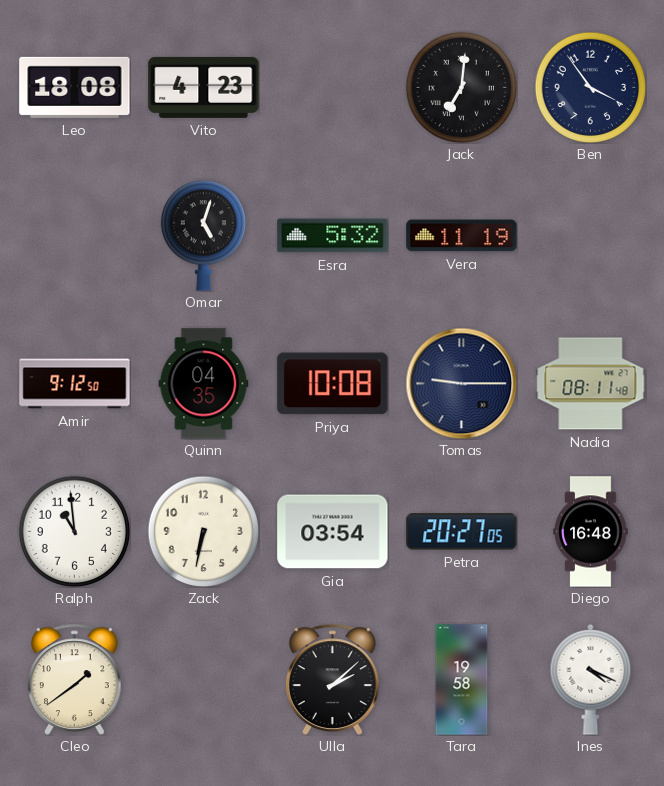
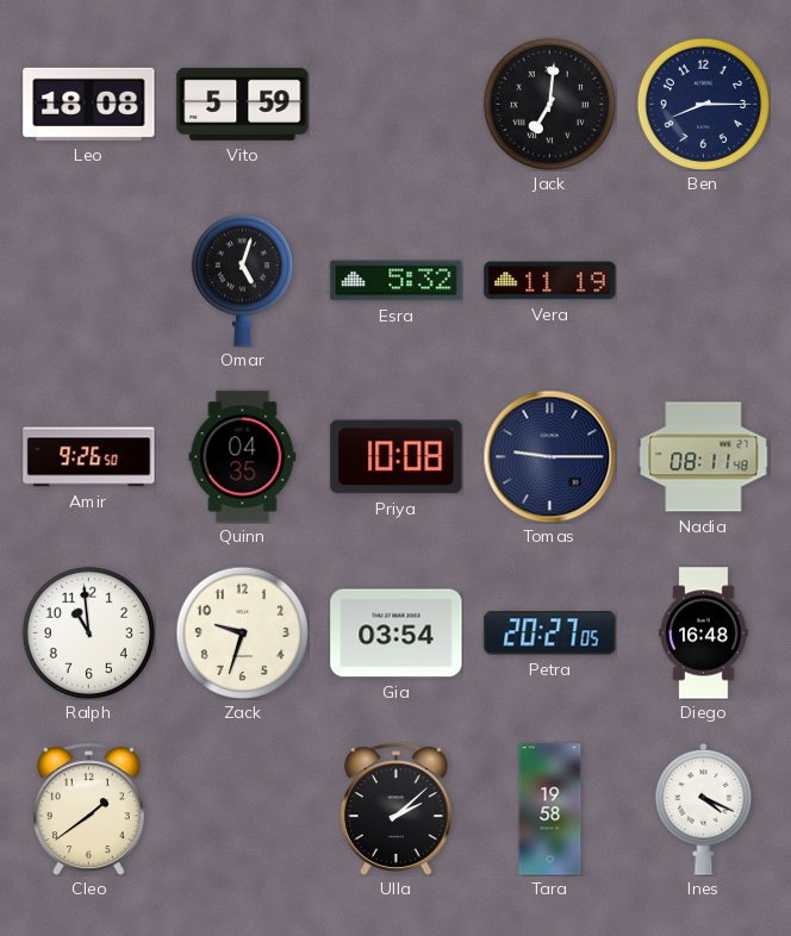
Vito: 4:23 -> 5:59 (243, 104)
Ben: 3:54 -> 8:15 (703, 104)
Amir: 9:12 -> 9:26 (89, 457)
Zack: 6:32 -> 9:33 (242, 632)
